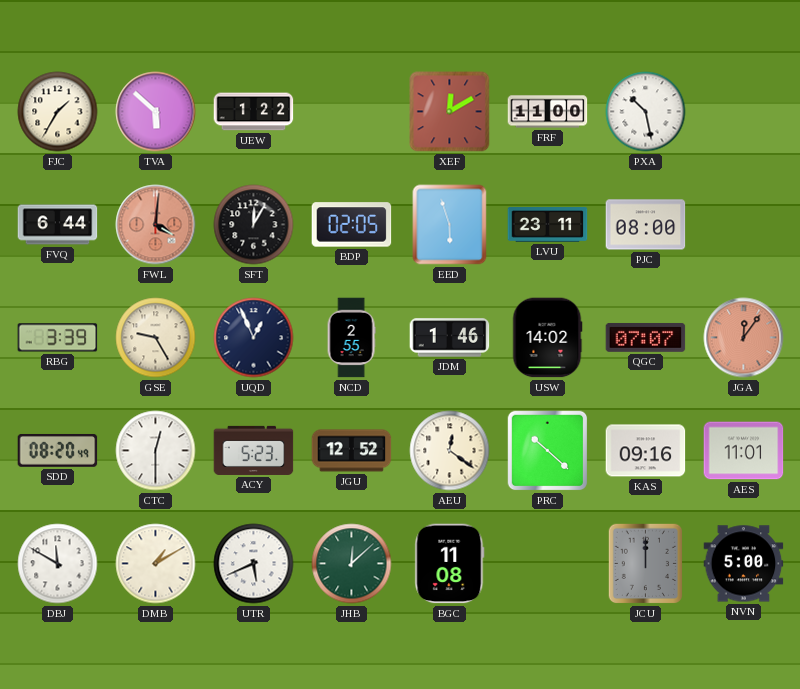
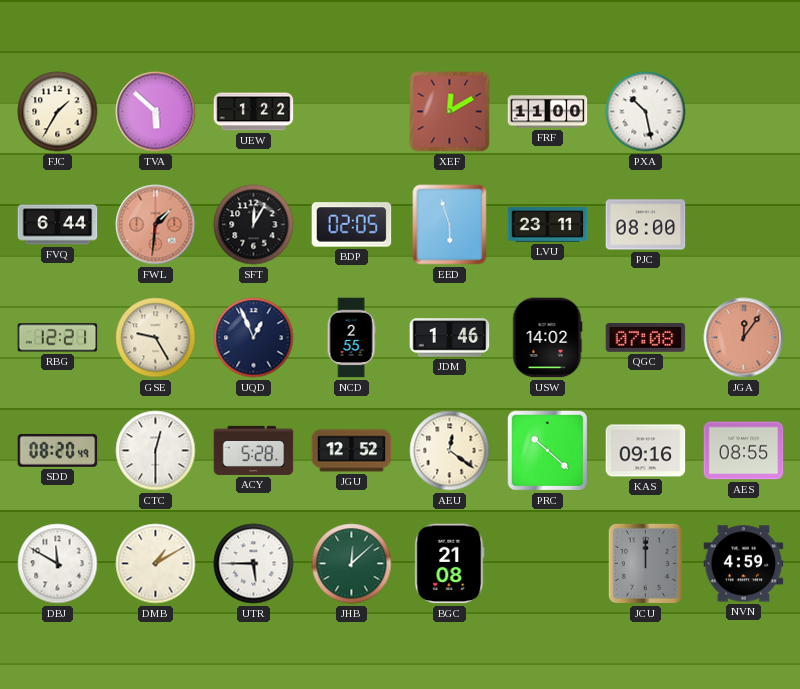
FWL: 4:01 -> 1:31 (156, 225)
RBG: 3:39 -> 12:21 (58, 338)
QGC: 07:07 -> 07:08 (646, 338)
ACY: 5:23 -> 5:28 (254, 450)
AES: 11:01 -> 08:55 (744, 451)
UTR: 5:41 -> 5:45 (254, 564)
BGC: 11:08 -> 21:08 (450, 564)
NVN: 5:00 -> 4:59 (744, 564)
